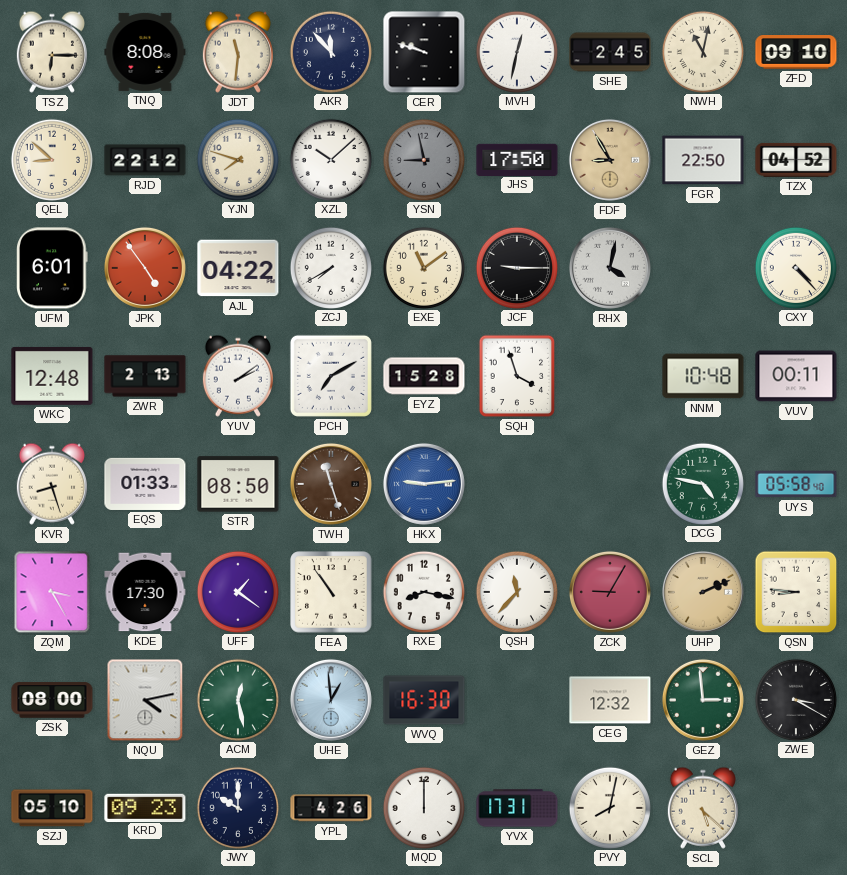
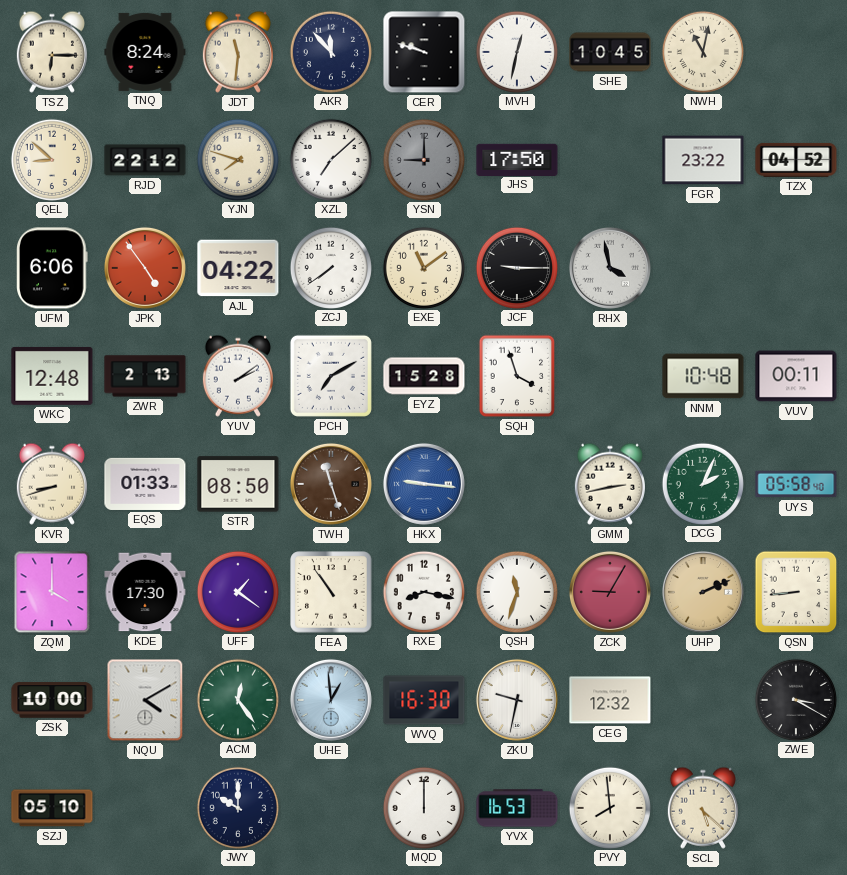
TNQ: 8:08 -> 8:24 (145, 52)
SHE: 2:45 -> 10:45 (610, 52)
ZFD: 09:10 -> none (796, 53)
XZL: 10:08 -> 7:08 (330, 159)
YSN: 8:58 -> 9:00 (423, 159)
FDF: 8:55 -> none (610, 160)
FGR: 22:50 -> 23:22 (703, 160)
UFM: 6:01 -> 6:06 (52, 268)
ZCJ: 7:40 -> 7:39 (330, 267)
RHX: 4:02 -> 3:58 (610, 268)
CXY: 4:23 -> none (795, 267)
KVR: 8:27 -> 8:42 (52, 484)
HKX: 9:14 -> 9:16 (424, 484)
GMM: none -> 2:43 (610, 484)
DCG: 4:47 -> 2:04 (702, 483)
ZQM: 3:25 -> 4:00 (52, 592)
QSH: 11:37 -> 11:33 (516, 591)
QSN: 8:46 -> 8:44 (796, 592)
ZSK: 08:00 -> 10:00 (52, 700)
NQU: 4:13 -> 4:10 (145, 700)
ACM: 12:28 -> 12:24 (237, 699)
ZKU: none -> 9:32 (517, 700)
GEZ: 2:59 -> none (703, 700)
KRD: 09:23 -> none (145, 807)
YPL: 4:26 -> none (331, 808)
YVX: 17:31 -> 16:53 (517, 808)
PVY: 8:02 -> 7:59 (609, 807)
